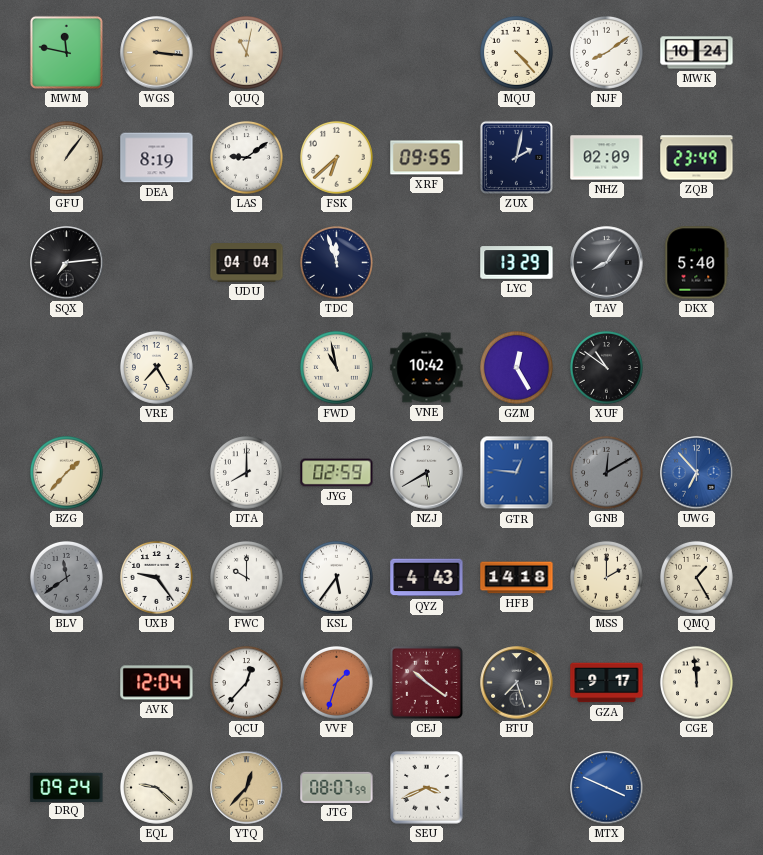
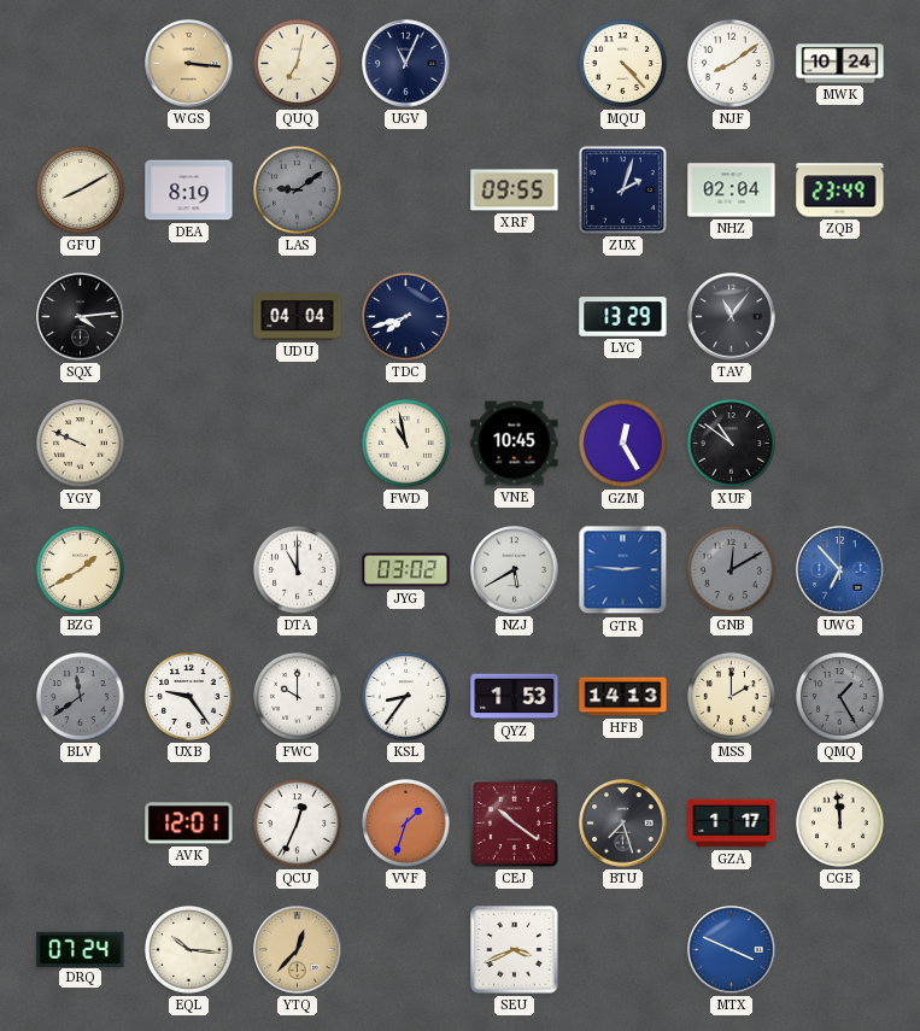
MWM: 11:47 -> none (66, 52)
QUQ: 11:02 -> 7:02 (297, 63)
UGV: none -> 11:04 (406, 64)
GFU: 1:06 -> 8:10 (80, 189)
LAS dial: white -> grey (297, 189)
FSK: 6:38 -> none (336, 157)
ZUX: 2:02 -> 2:03 (622, 189)
NHZ: 02:09 -> 02:04 (732, 191)
SQX: 7:14 -> 4:14 (81, 317)
TDC: 11:57 -> 7:42 (405, 316)
TAV: 8:06 -> 11:06 (732, 317)
DKX: 5:40 -> none (697, 263)
YGY: none -> 9:49 (80, 443)
VRE: 7:25 -> none (156, 367)
VNE: 10:42 -> 10:45 (515, 444)
BZG: 1:37 -> 1:40 (80, 569)
DTA: 8:00 -> 11:00 (297, 569)
JYG: 02:59 -> 03:02 (406, 570)
GTR: 12:46 -> 2:46 (623, 570)
KSL: 5:36 -> 8:36 (405, 696)
QYZ: 4:43 -> 1:53 (515, 697)
HFB: 14:18 -> 14:13 (623, 697)
QMQ dial: cream -> grey (839, 696)
AVK: 12:04 -> 12:01 (189, 824)
QCU: 12:37 -> 12:34 (297, 822)
GZA: 9:17 -> 1:17 (732, 824)
DRQ: 09:24 -> 07:24 (81, 949)
EQL: 9:22 -> 10:16 (188, 949)
JTG: 08:07 -> none (337, 787)
